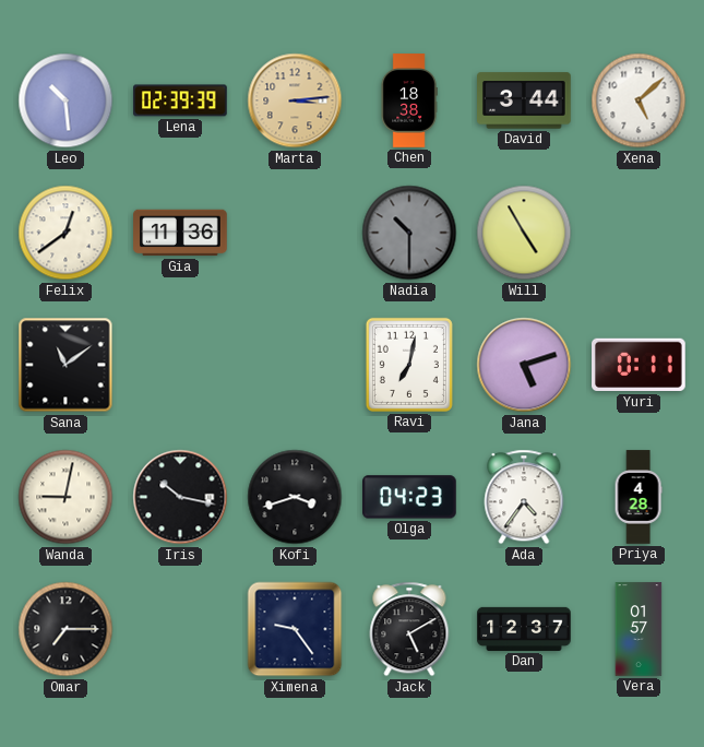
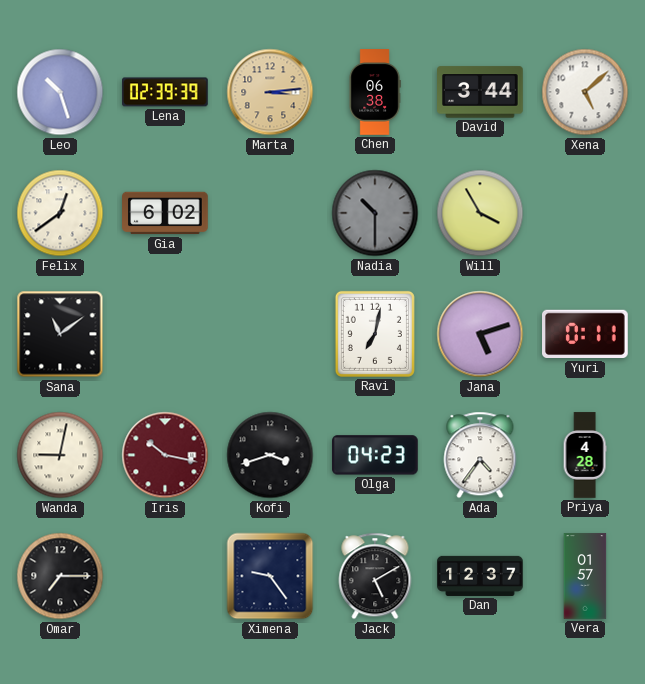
Leo: 10:29 -> 10:27 (60, 92)
Chen: 18:38 -> 06:38 (375, 92)
Gia: 11:36 -> 6:02 (165, 213)
Will: 4:55 -> 3:55 (480, 213)
Iris dial: black -> burgundy (165, 455)
